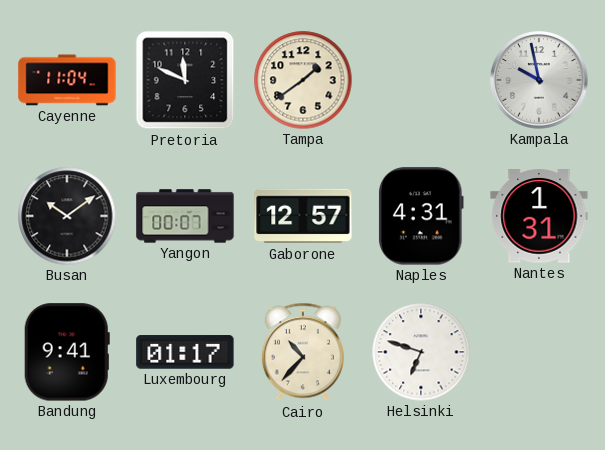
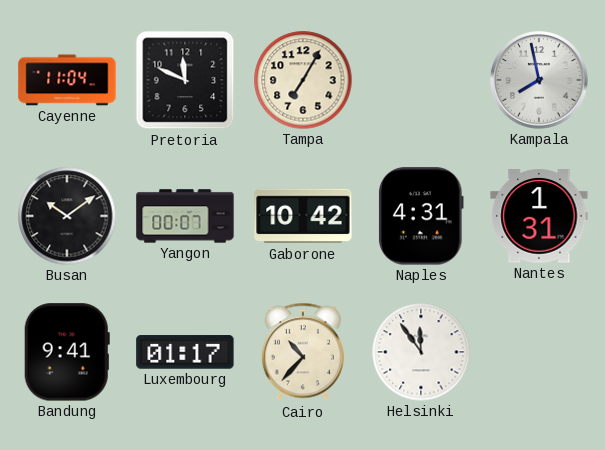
Tampa: 1:39 -> 7:05 (303, 80)
Kampala: 9:58 -> 7:58 (539, 80)
Gaborone: 12:57 -> 10:42 (303, 216)
Helsinki: 6:48 -> 11:54 (421, 352)
